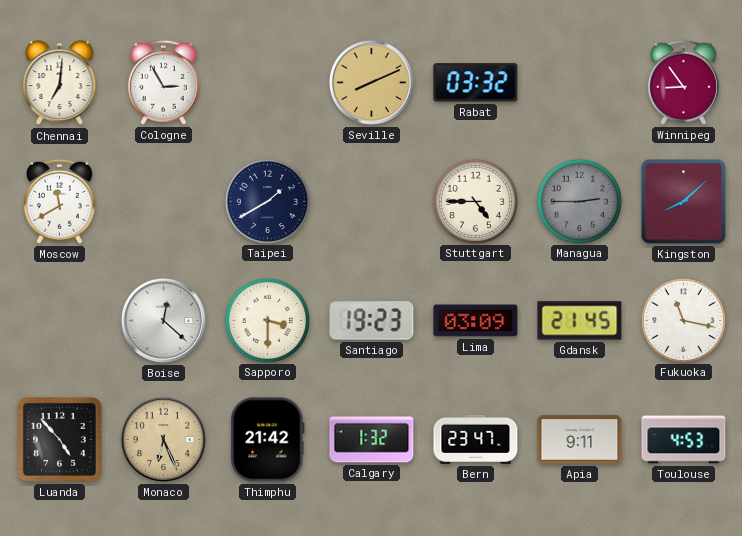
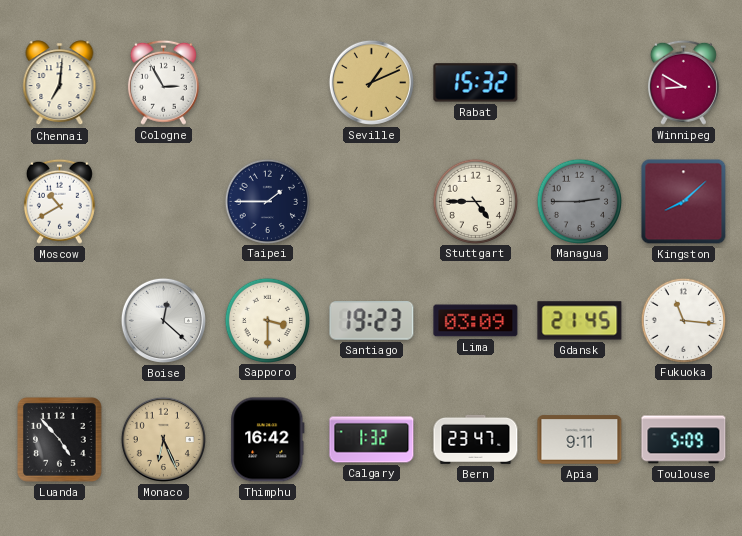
Seville: 8:11 -> 1:11 (371, 82)
Rabat: 03:32 -> 15:32 (476, 83)
Winnipeg: 8:54 -> 8:50 (683, 82)
Moscow: 11:40 -> 10:40 (59, 201)
Taipei: 1:40 -> 1:45 (267, 201)
Fukuoka: 11:17 -> 11:16 (683, 320)
Thimphu: 21:42 -> 16:42 (268, 440)
Toulouse: 4:53 -> 5:09 (684, 440)
